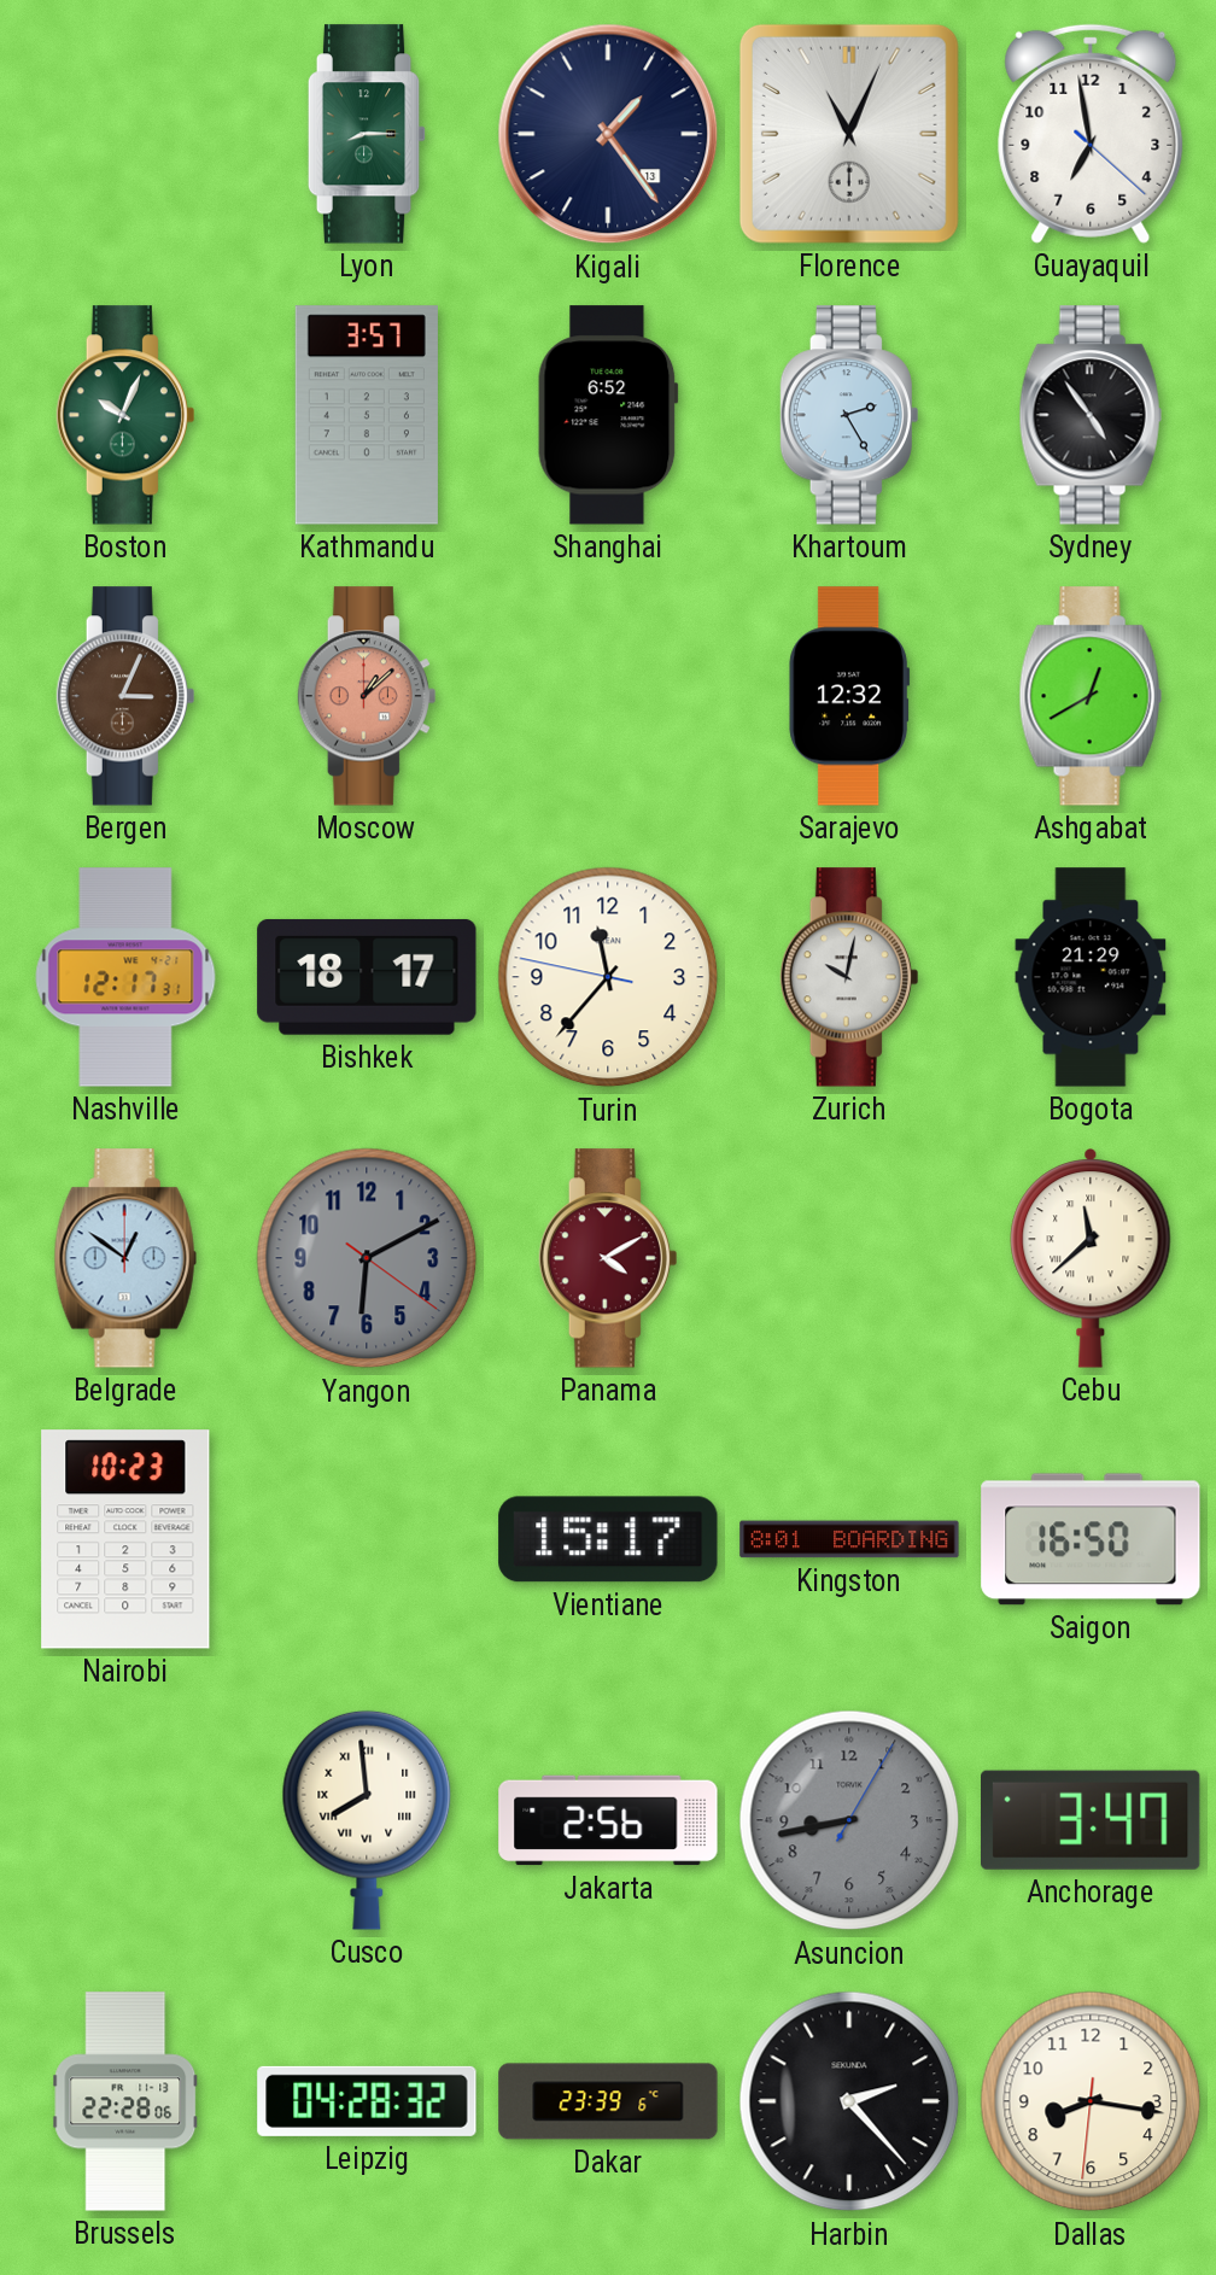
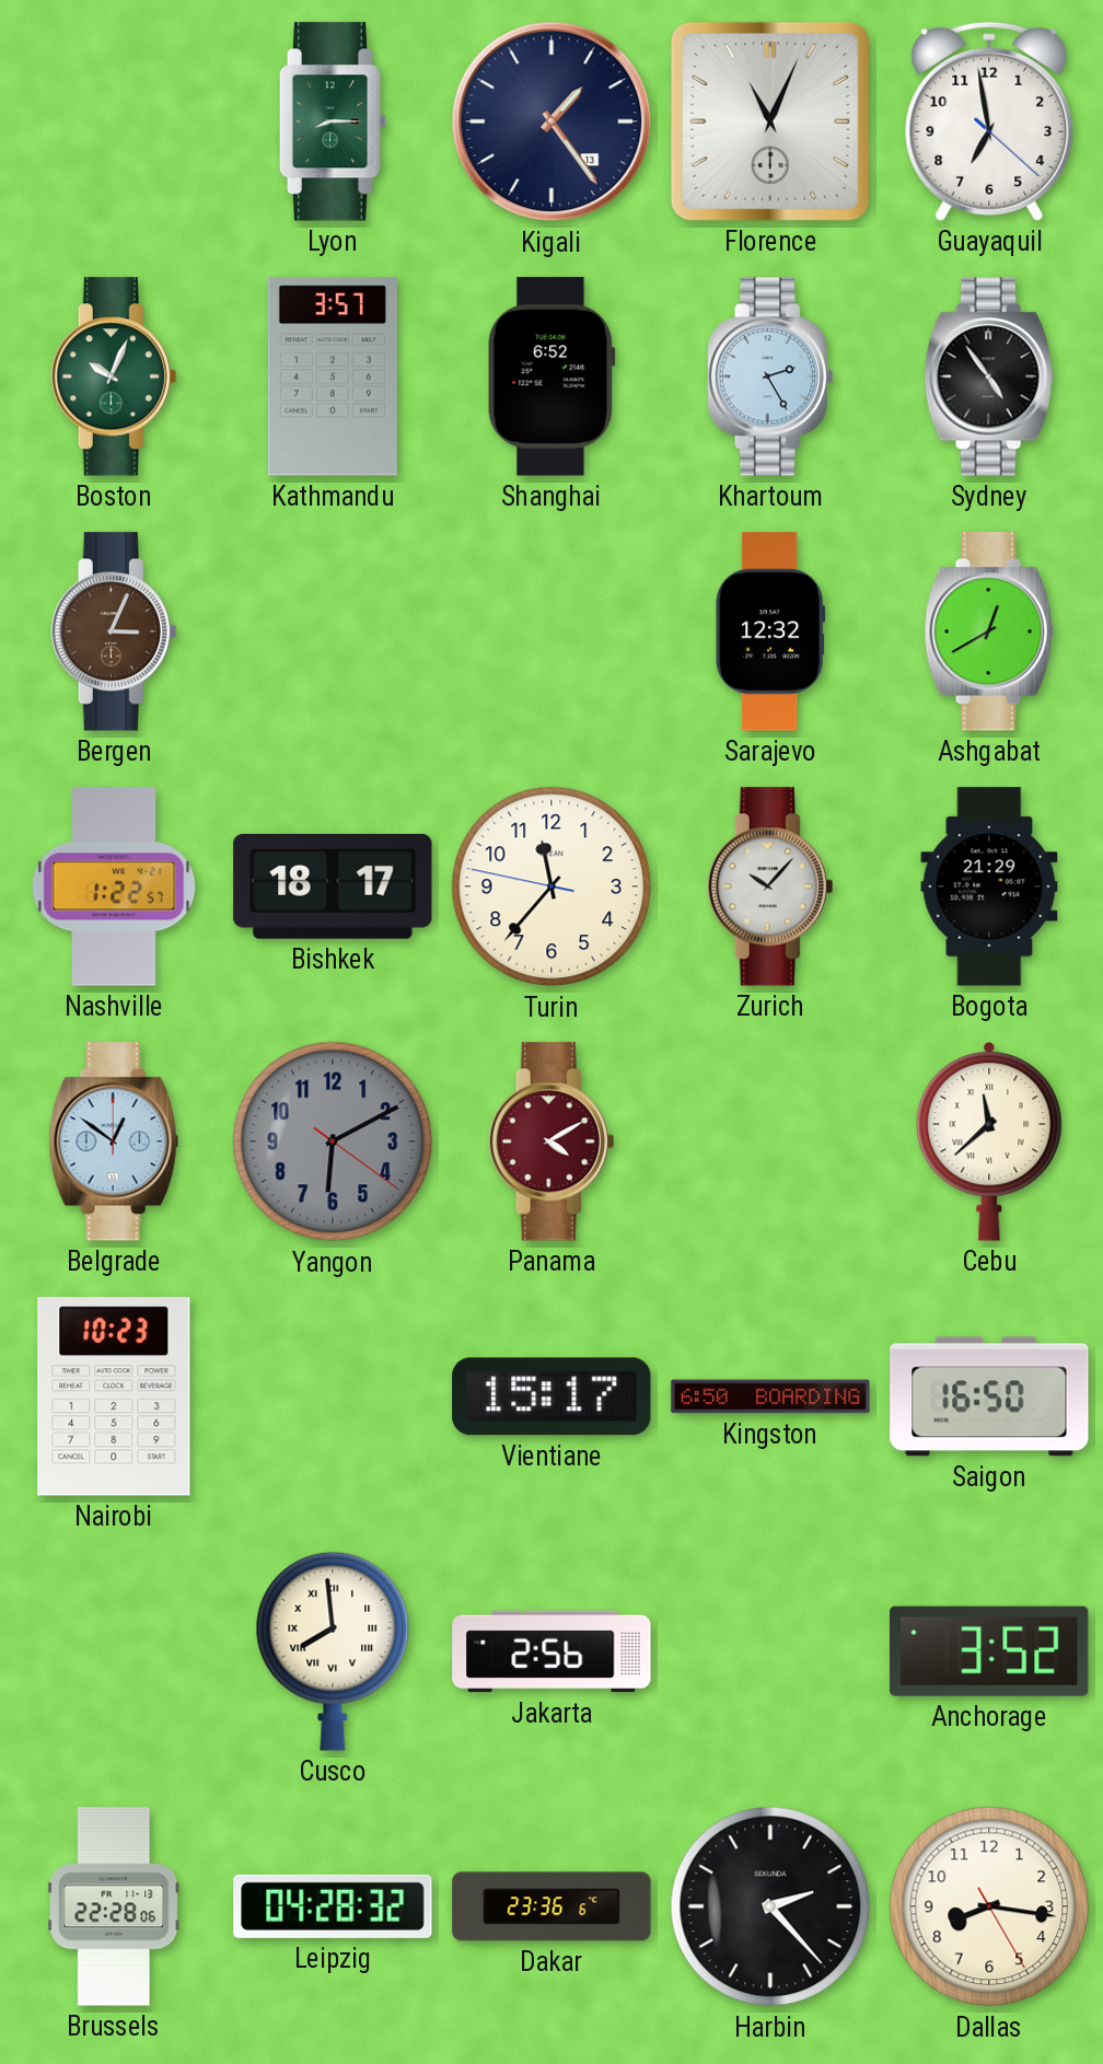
Moscow: 1:08 -> none (367, 696)
Nashville: 12:17 -> 1:22 (114, 886)
Zurich: 10:02 -> 10:07 (770, 886)
Kingston: 8:01 -> 6:50 (770, 1396)
Asuncion: 8:43 -> none (849, 1820)
Anchorage: 3:47 -> 3:52 (990, 1651)
Dakar: 23:39 -> 23:36 (551, 1906)
Dallas: 8:16:31 -> 8:16:25 (989, 1906)
